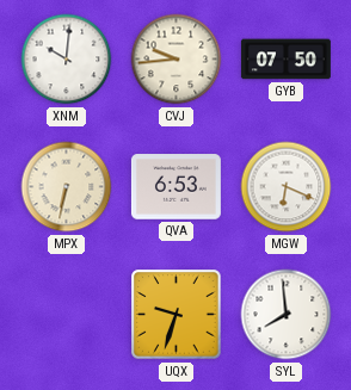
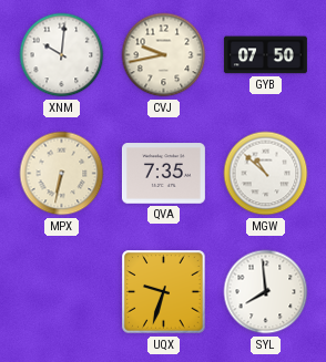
CVJ: 9:44 -> 9:43 (164, 55)
QVA: 6:53 -> 7:35 (163, 174)
MGW: 6:19 -> 10:52 (266, 174)
